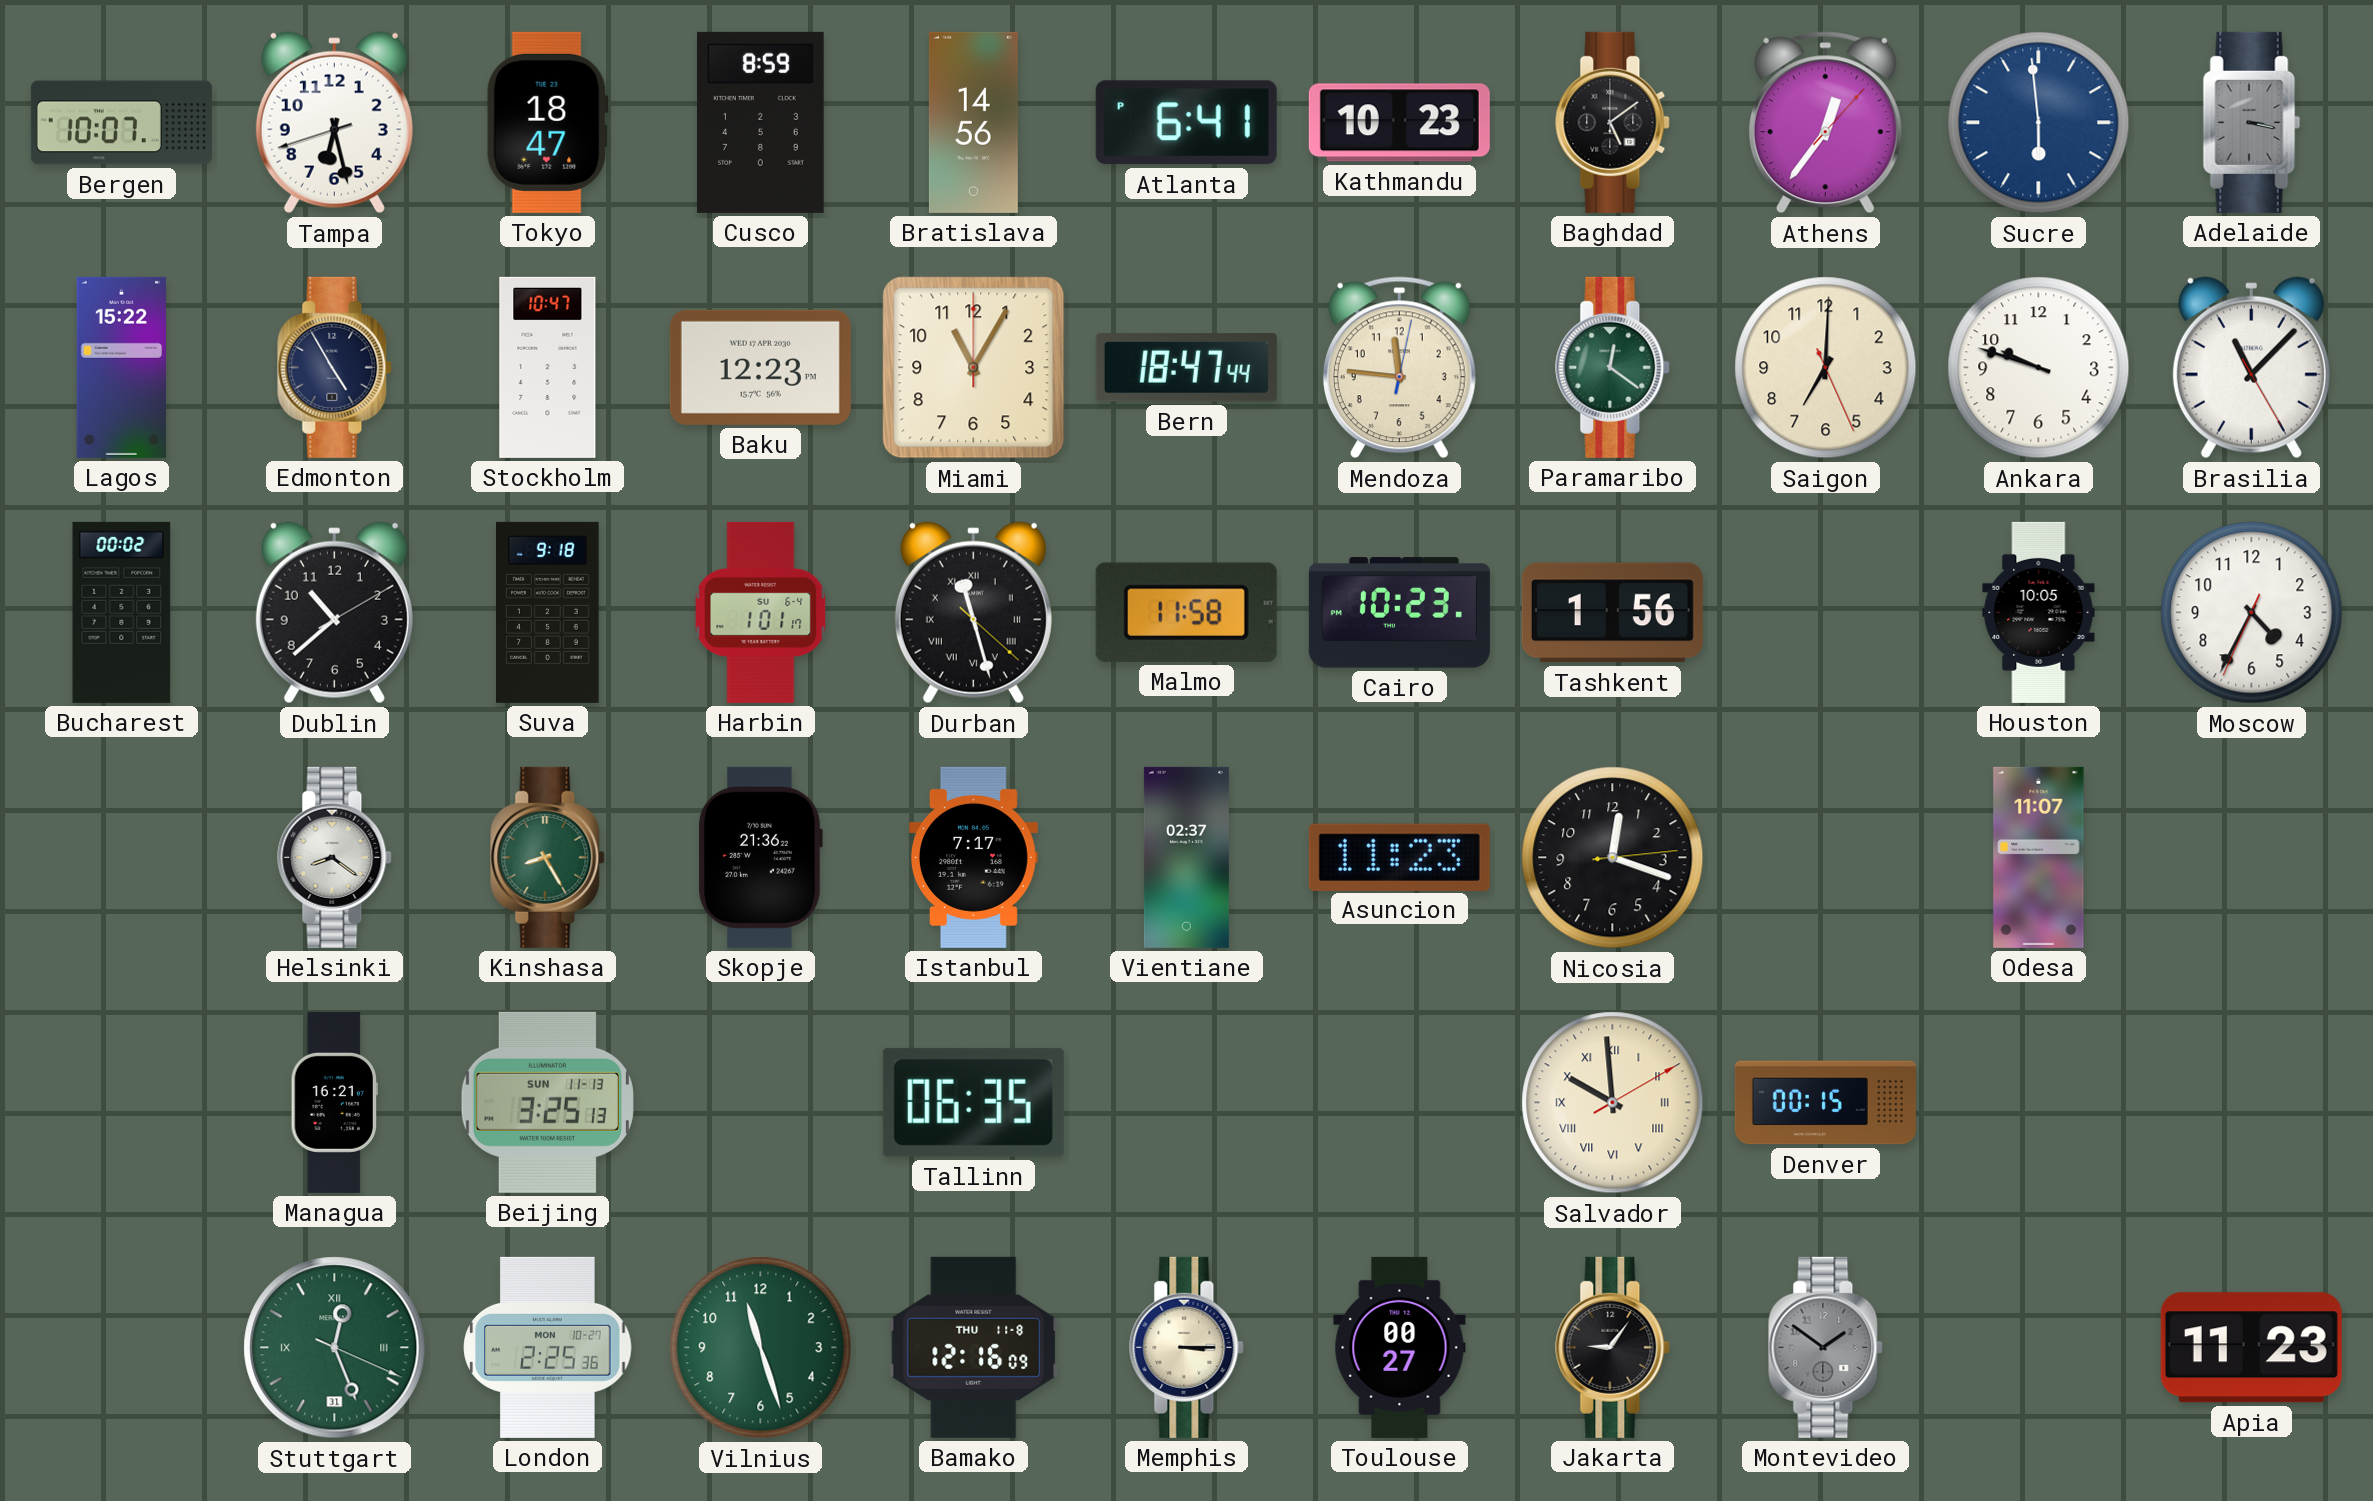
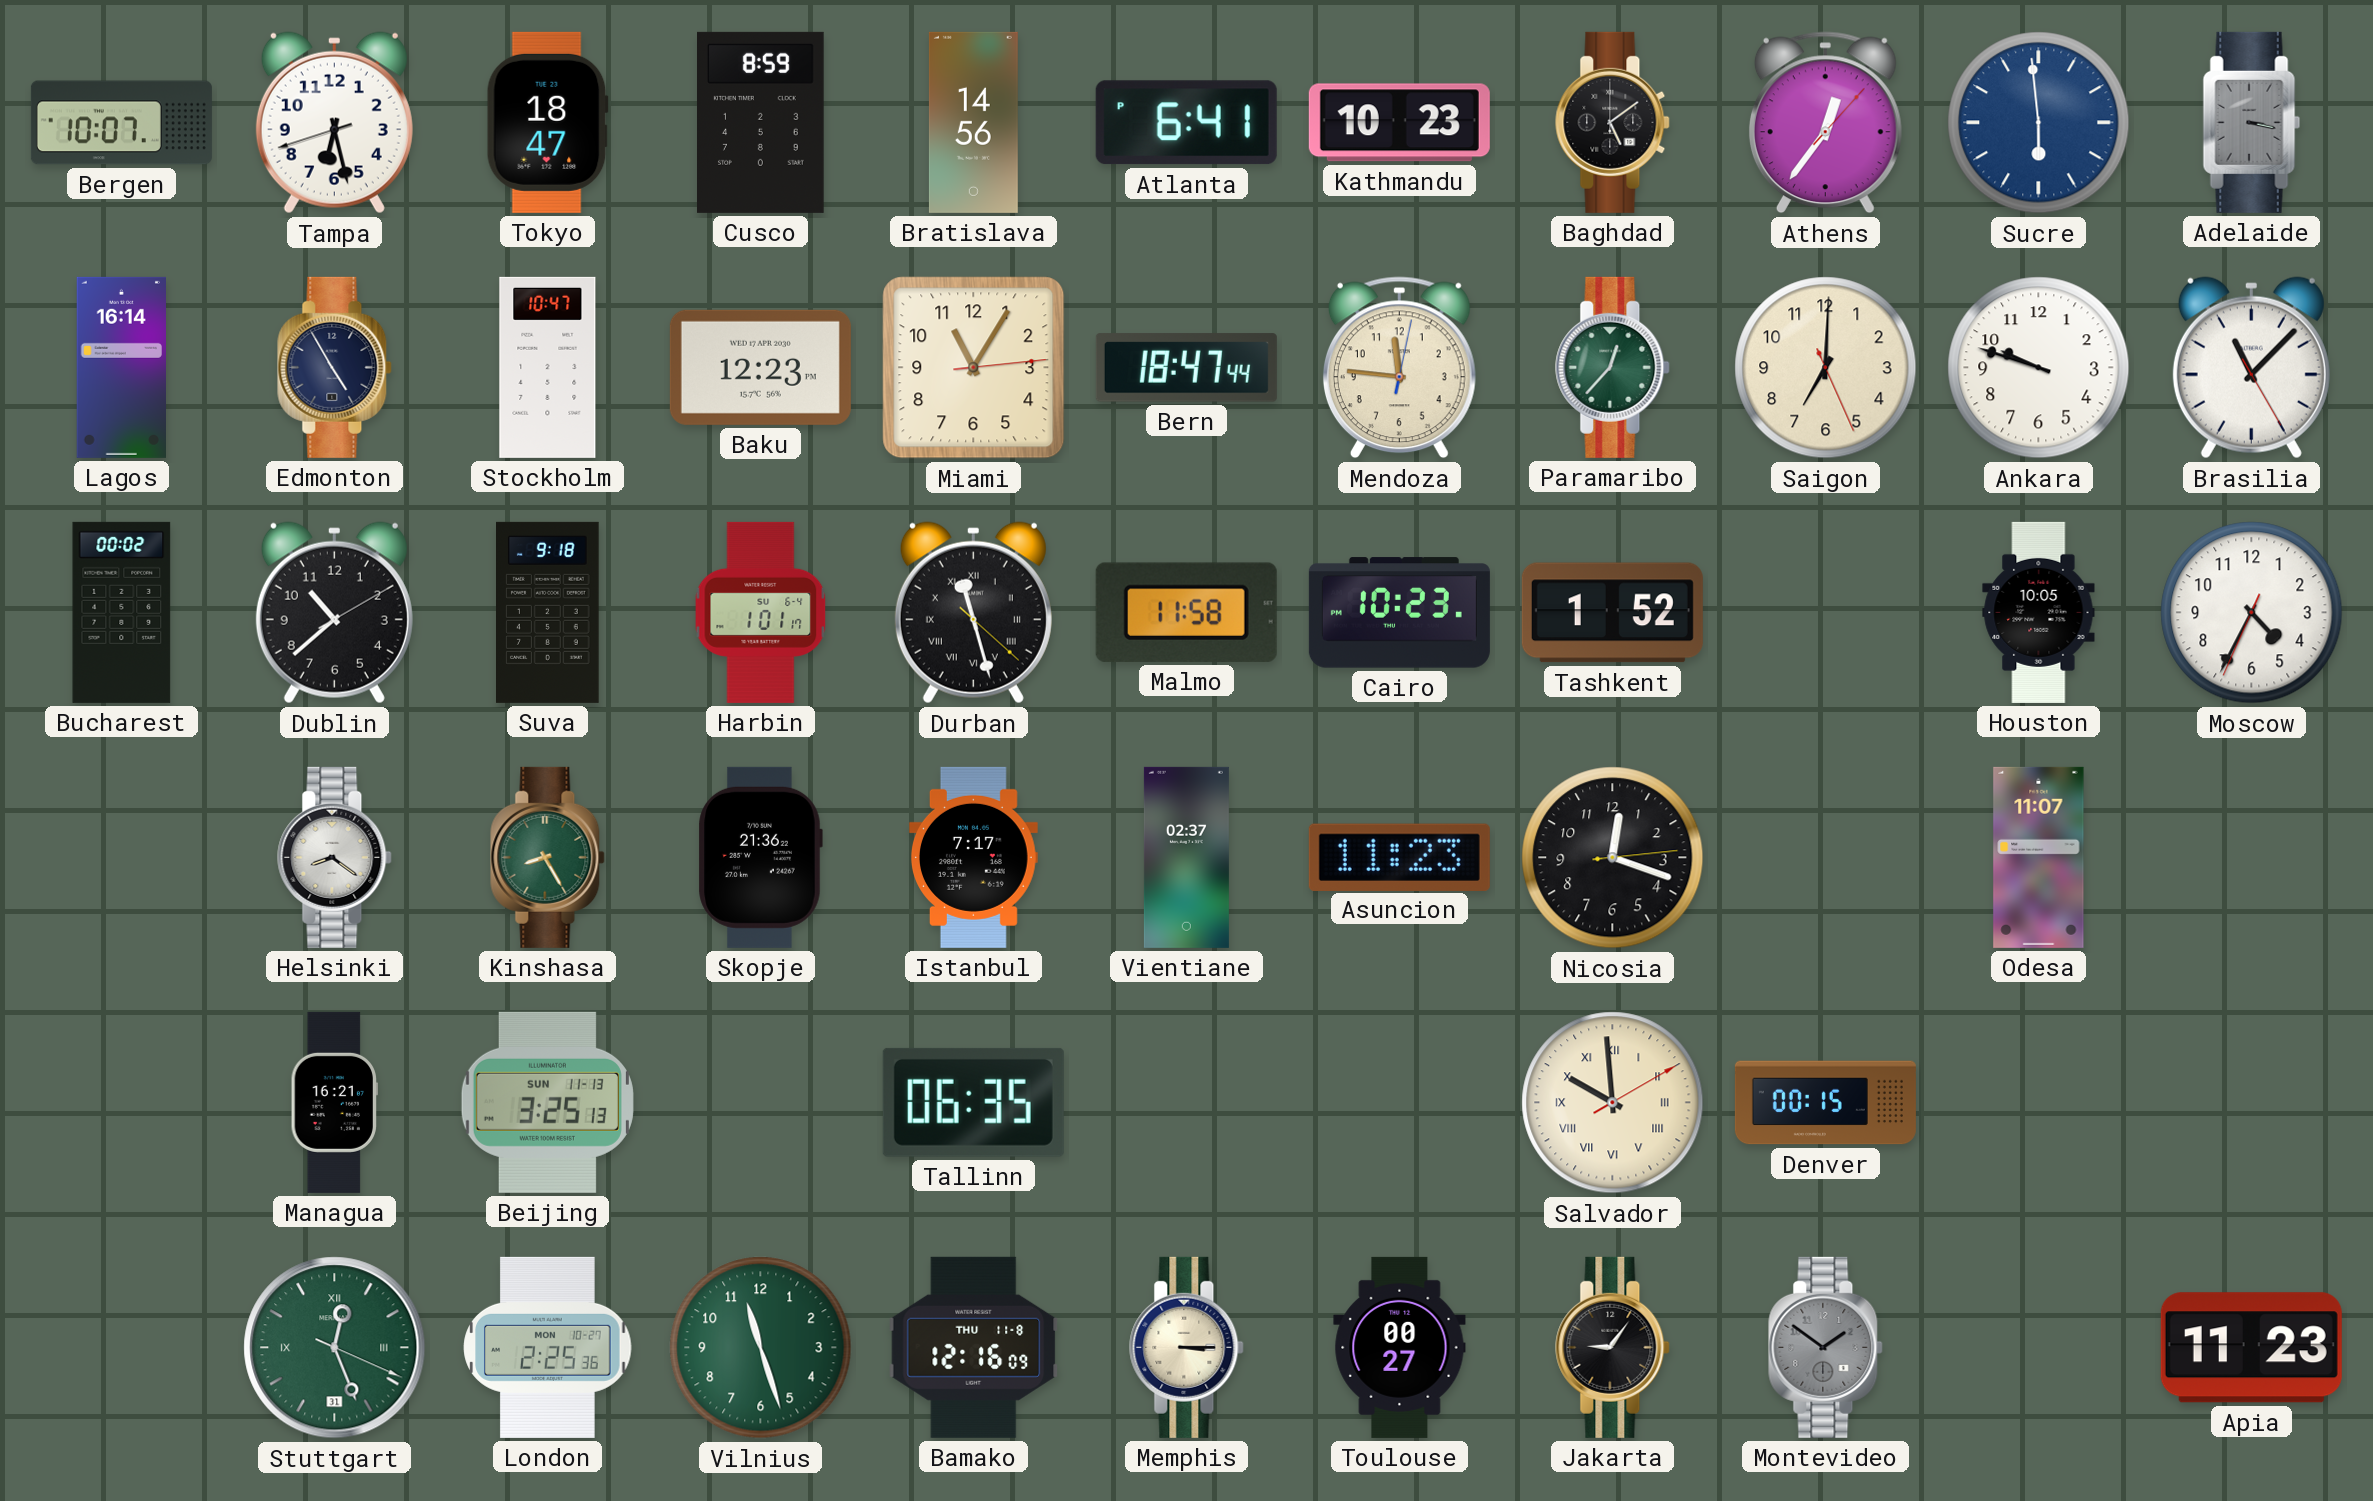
Lagos: 15:22 -> 16:14 (121, 367)
Miami: 11:05:00 -> 11:05:14 (974, 368)
Paramaribo: 12:21 -> 12:37 (1613, 367)
Tashkent: 1:56 -> 1:52 (1612, 613)
